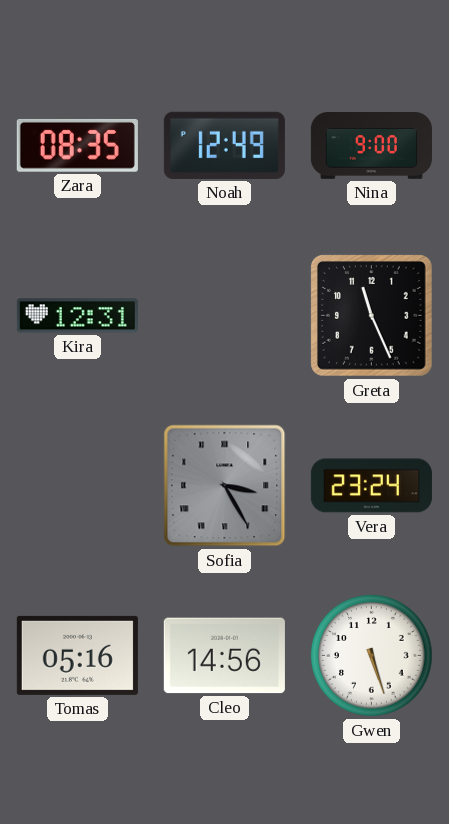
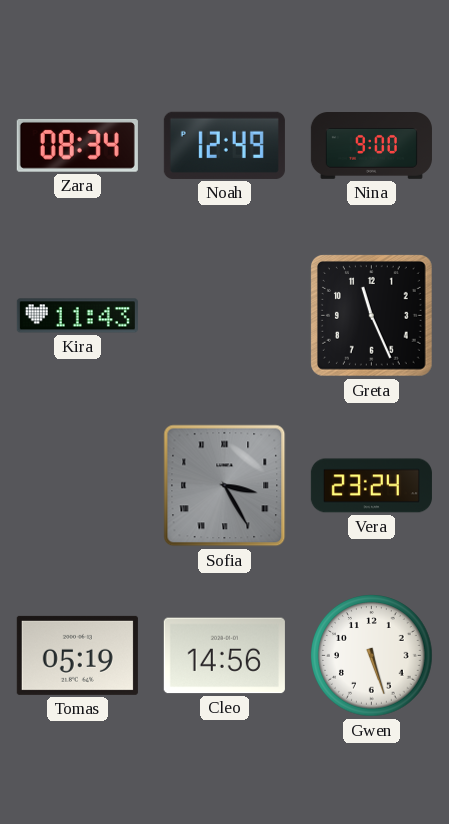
Zara: 08:35 -> 08:34 (77, 145)
Kira: 12:31 -> 11:43 (77, 316)
Tomas: 05:16 -> 05:19 (77, 655)
